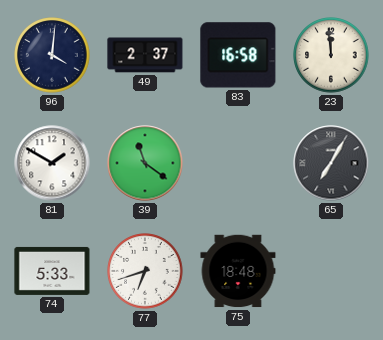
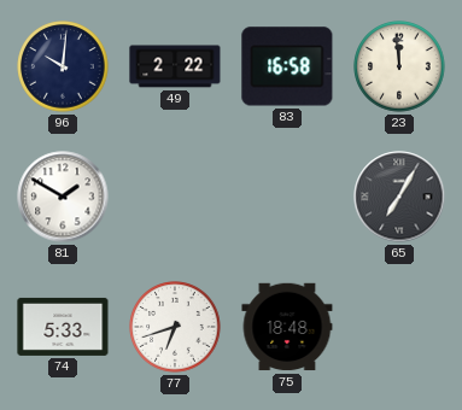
96: 4:01 -> 10:01 (63, 66)
49: 2:37 -> 2:22 (175, 66)
39: 11:21 -> none (145, 163)
